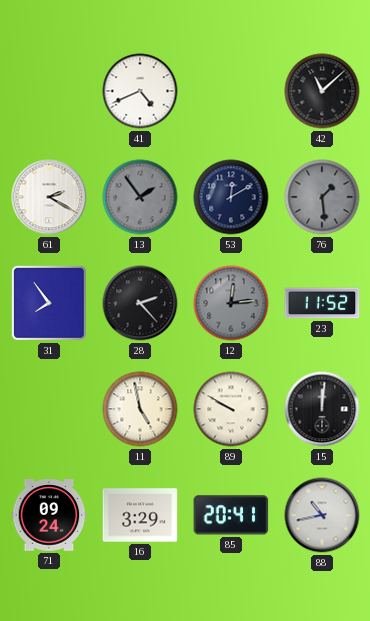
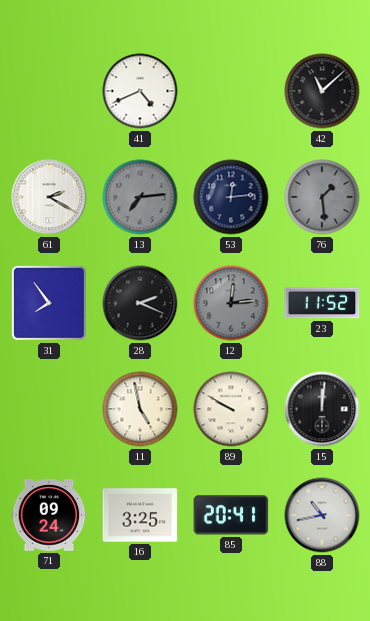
13: 1:54 -> 7:14 (140, 197)
53: 12:10 -> 12:14 (231, 197)
28: 2:23 -> 2:19 (140, 303)
16: 3:29 -> 3:25 (140, 515)
